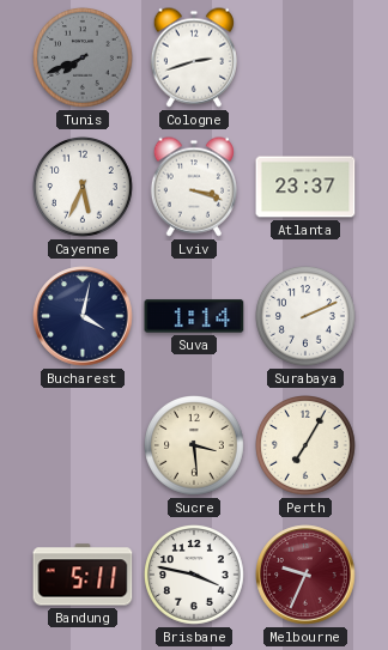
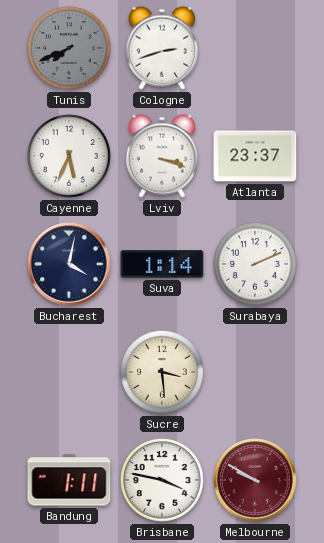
Perth: 7:05 -> none (307, 447)
Bandung: 5:11 -> 1:11 (69, 480)
Melbourne: 9:34 -> 9:50 (255, 480)
